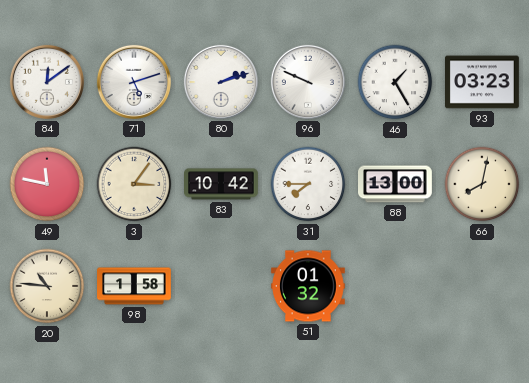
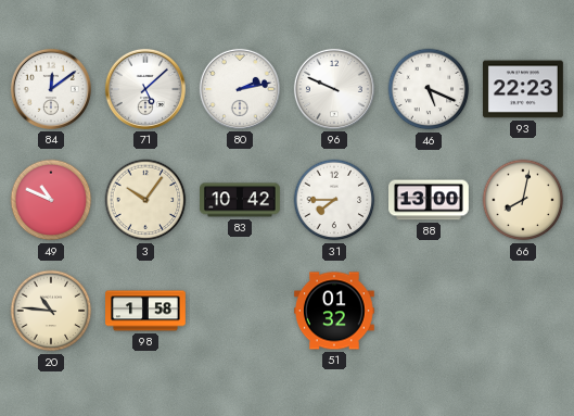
71: 5:12 -> 5:08 (145, 89)
80: 2:12 -> 2:13 (240, 89)
46: 1:25 -> 5:19 (429, 89)
93: 03:23 -> 22:23 (524, 89)
49: 11:47 -> 10:49 (51, 200)
3: 3:06 -> 10:06 (145, 200)
